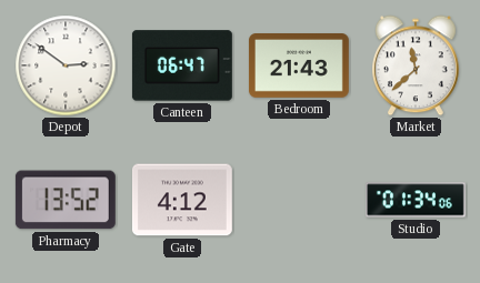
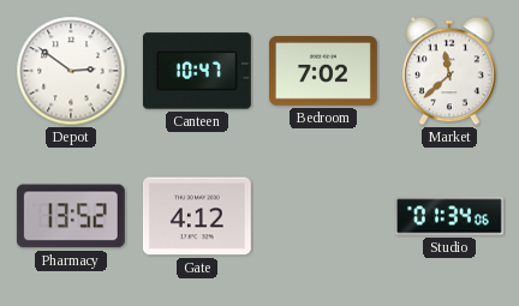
Canteen: 06:47 -> 10:47 (197, 71)
Bedroom: 21:43 -> 7:02 (323, 72)
